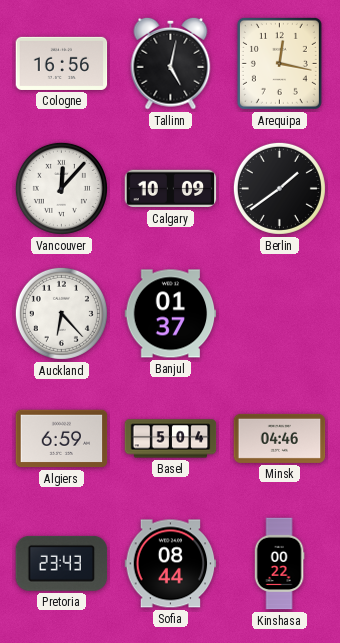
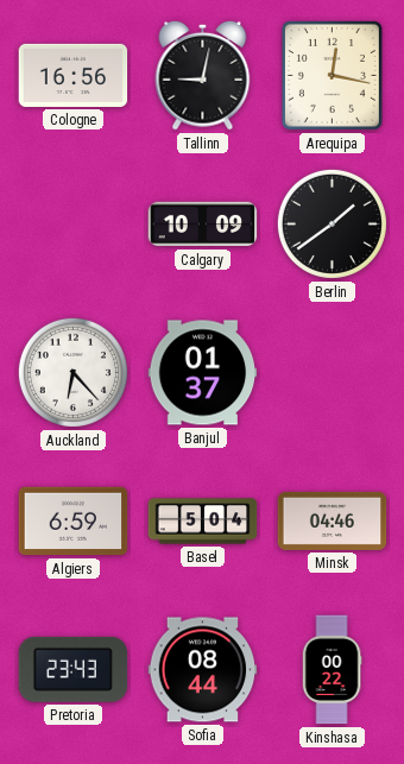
Tallinn: 5:02 -> 9:02 (203, 75)
Vancouver: 12:07 -> none (61, 188)
